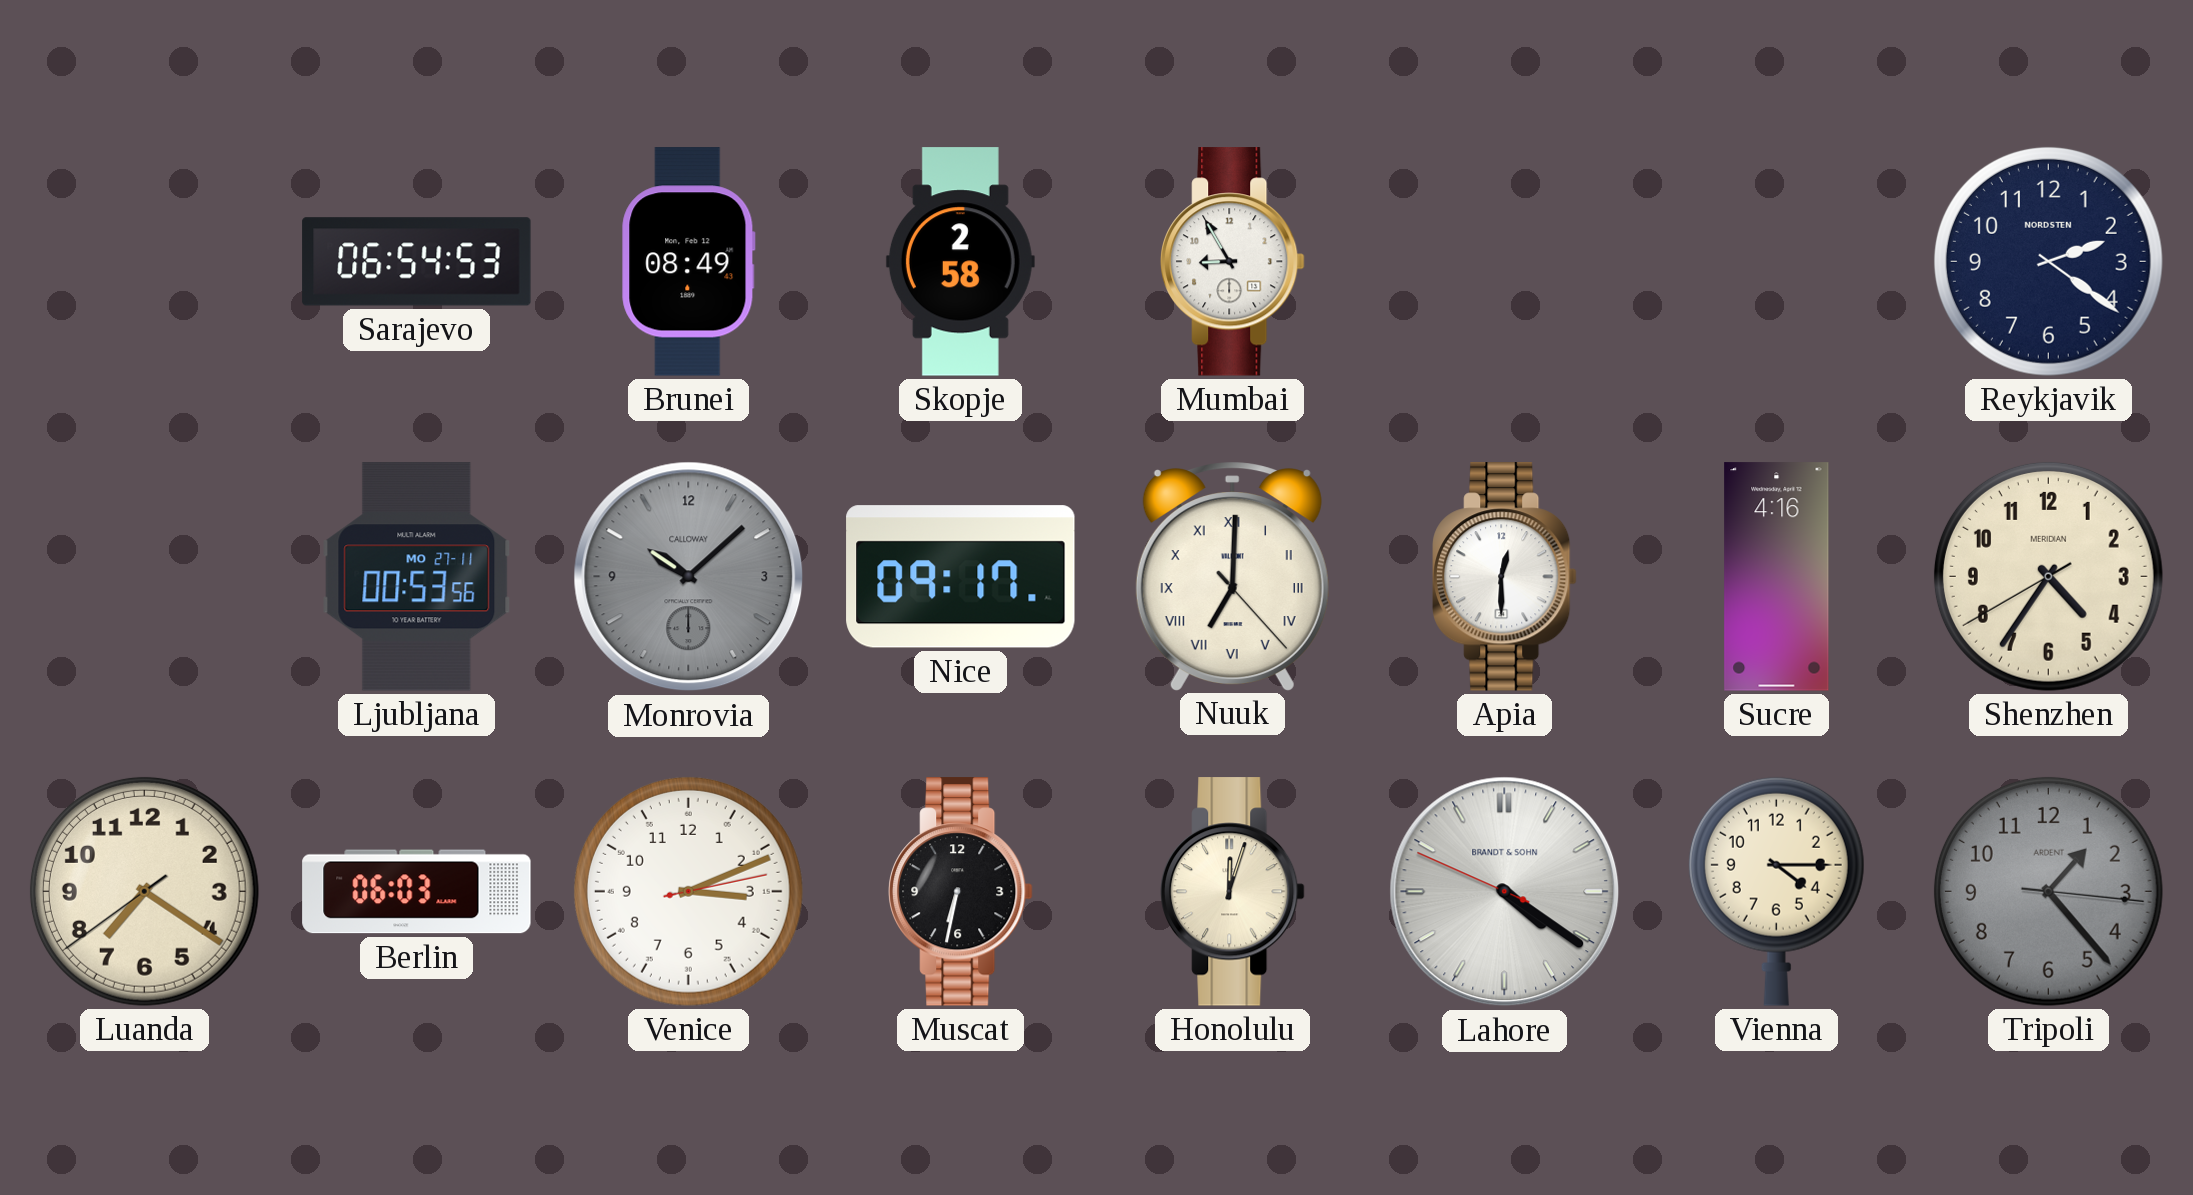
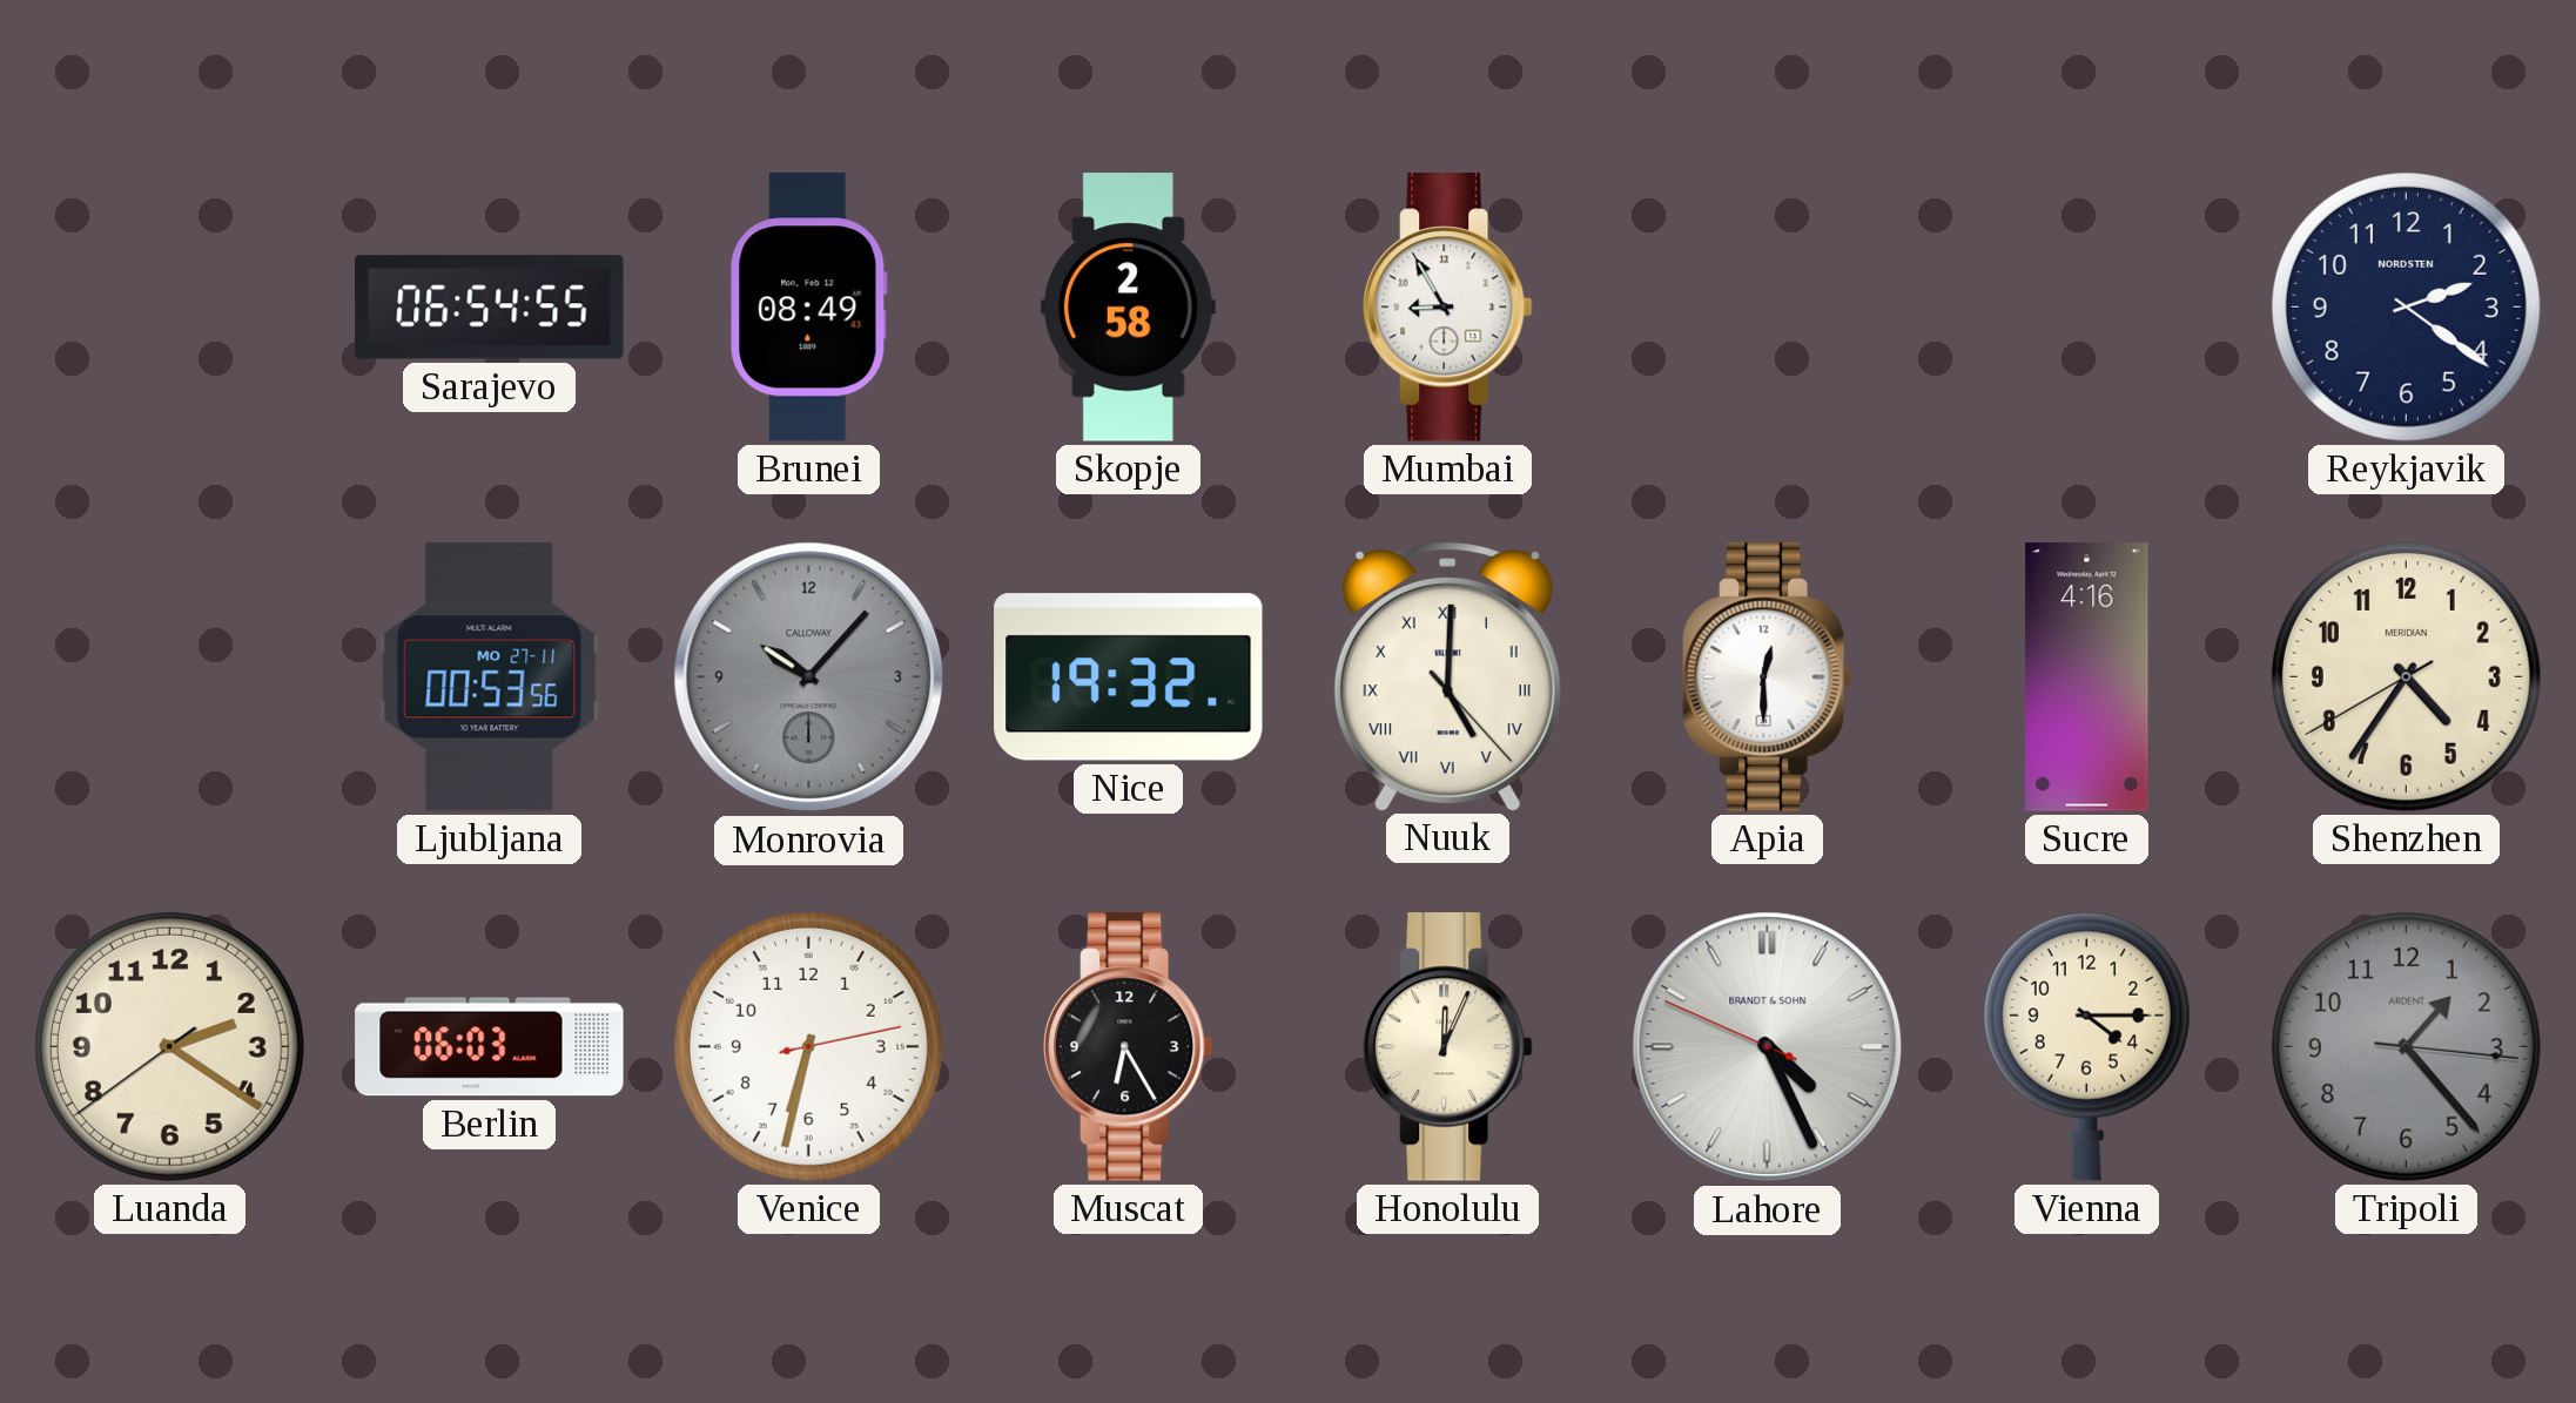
Sarajevo: 06:54:53 -> 06:54:55 (490, 308)
Monrovia: 10:08 -> 10:07 (809, 677)
Nice: 09:17 -> 19:32 (1129, 677)
Nuuk: 7:00 -> 5:00 (1447, 676)
Luanda: 7:20 -> 2:20 (169, 1046)
Venice: 3:11 -> 6:32 (808, 1046)
Muscat: 6:32 -> 6:25 (1129, 1047)
Honolulu: 12:03 -> 12:04 (1448, 1047)
Lahore: 4:20 -> 4:25 (1768, 1047)
